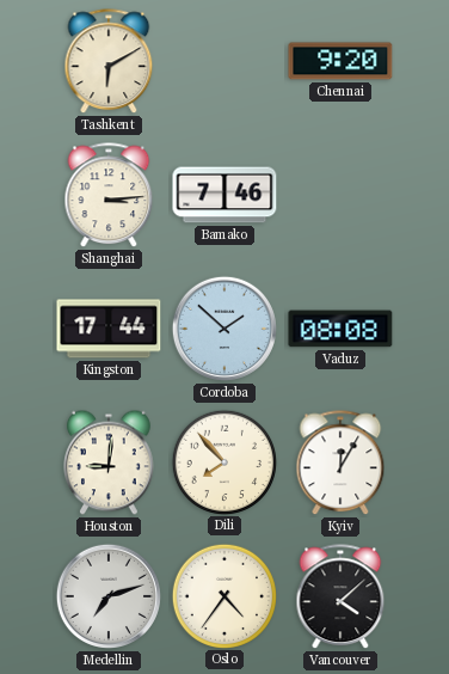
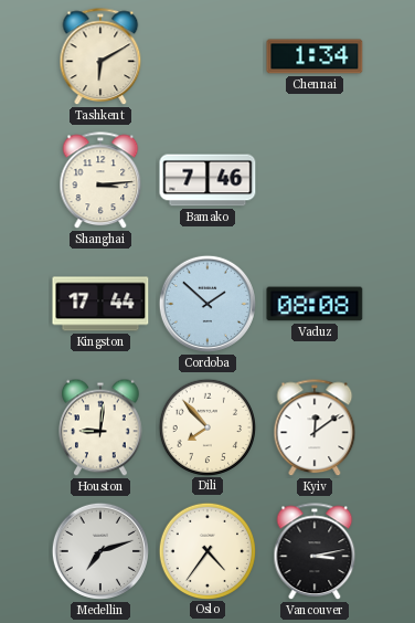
Chennai: 9:20 -> 1:34 (315, 56)
Kyiv: 12:05 -> 12:09 (315, 429)
Vancouver: 4:08 -> 3:13 (315, 552)
